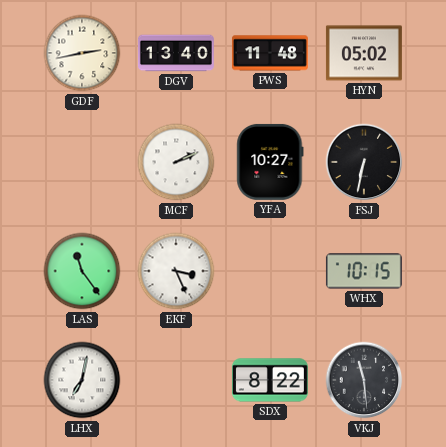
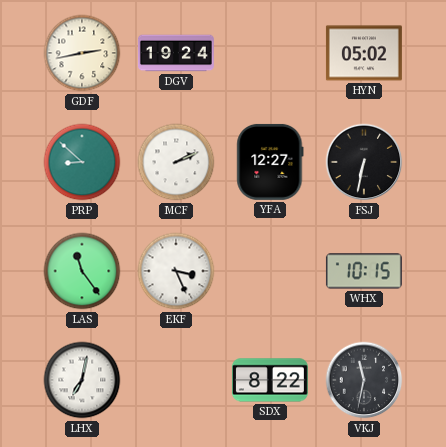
DGV: 13:40 -> 19:24 (176, 53)
PWS: 11:48 -> none (270, 53)
PRP: none -> 8:52 (82, 162)
YFA: 10:27 -> 12:27 (270, 162)
VKJ: 11:29 -> 11:32 (364, 380)
